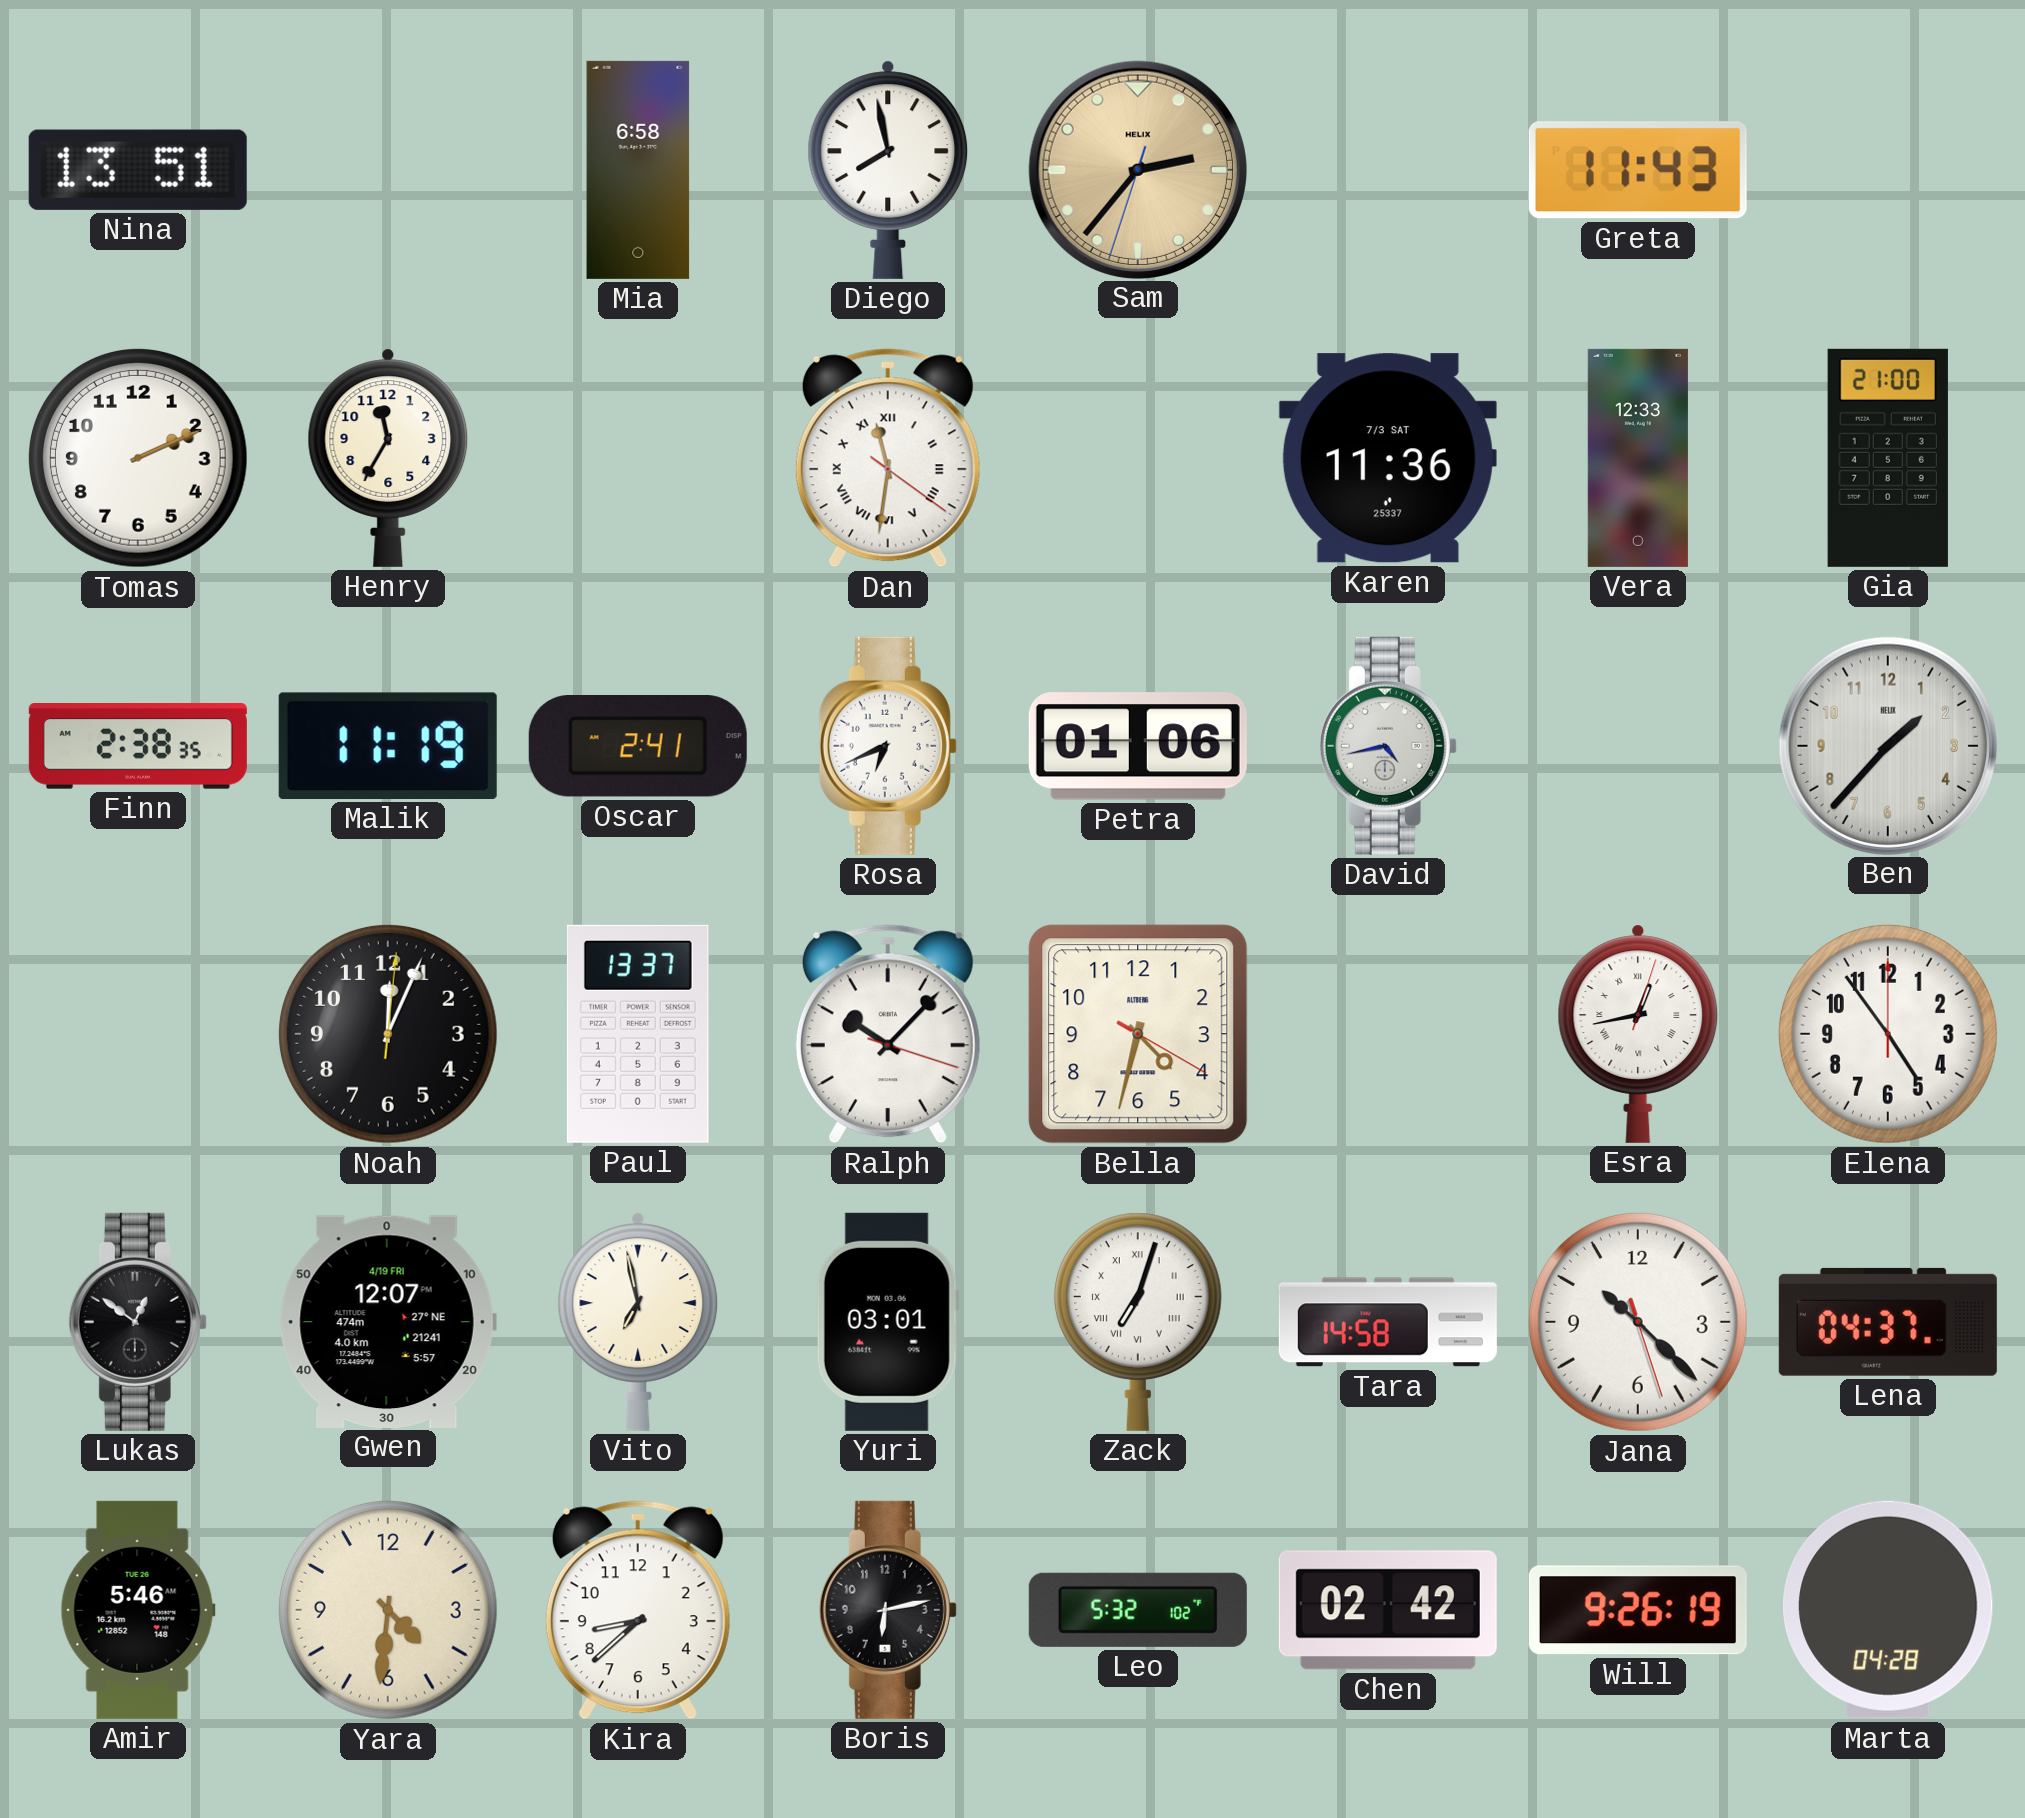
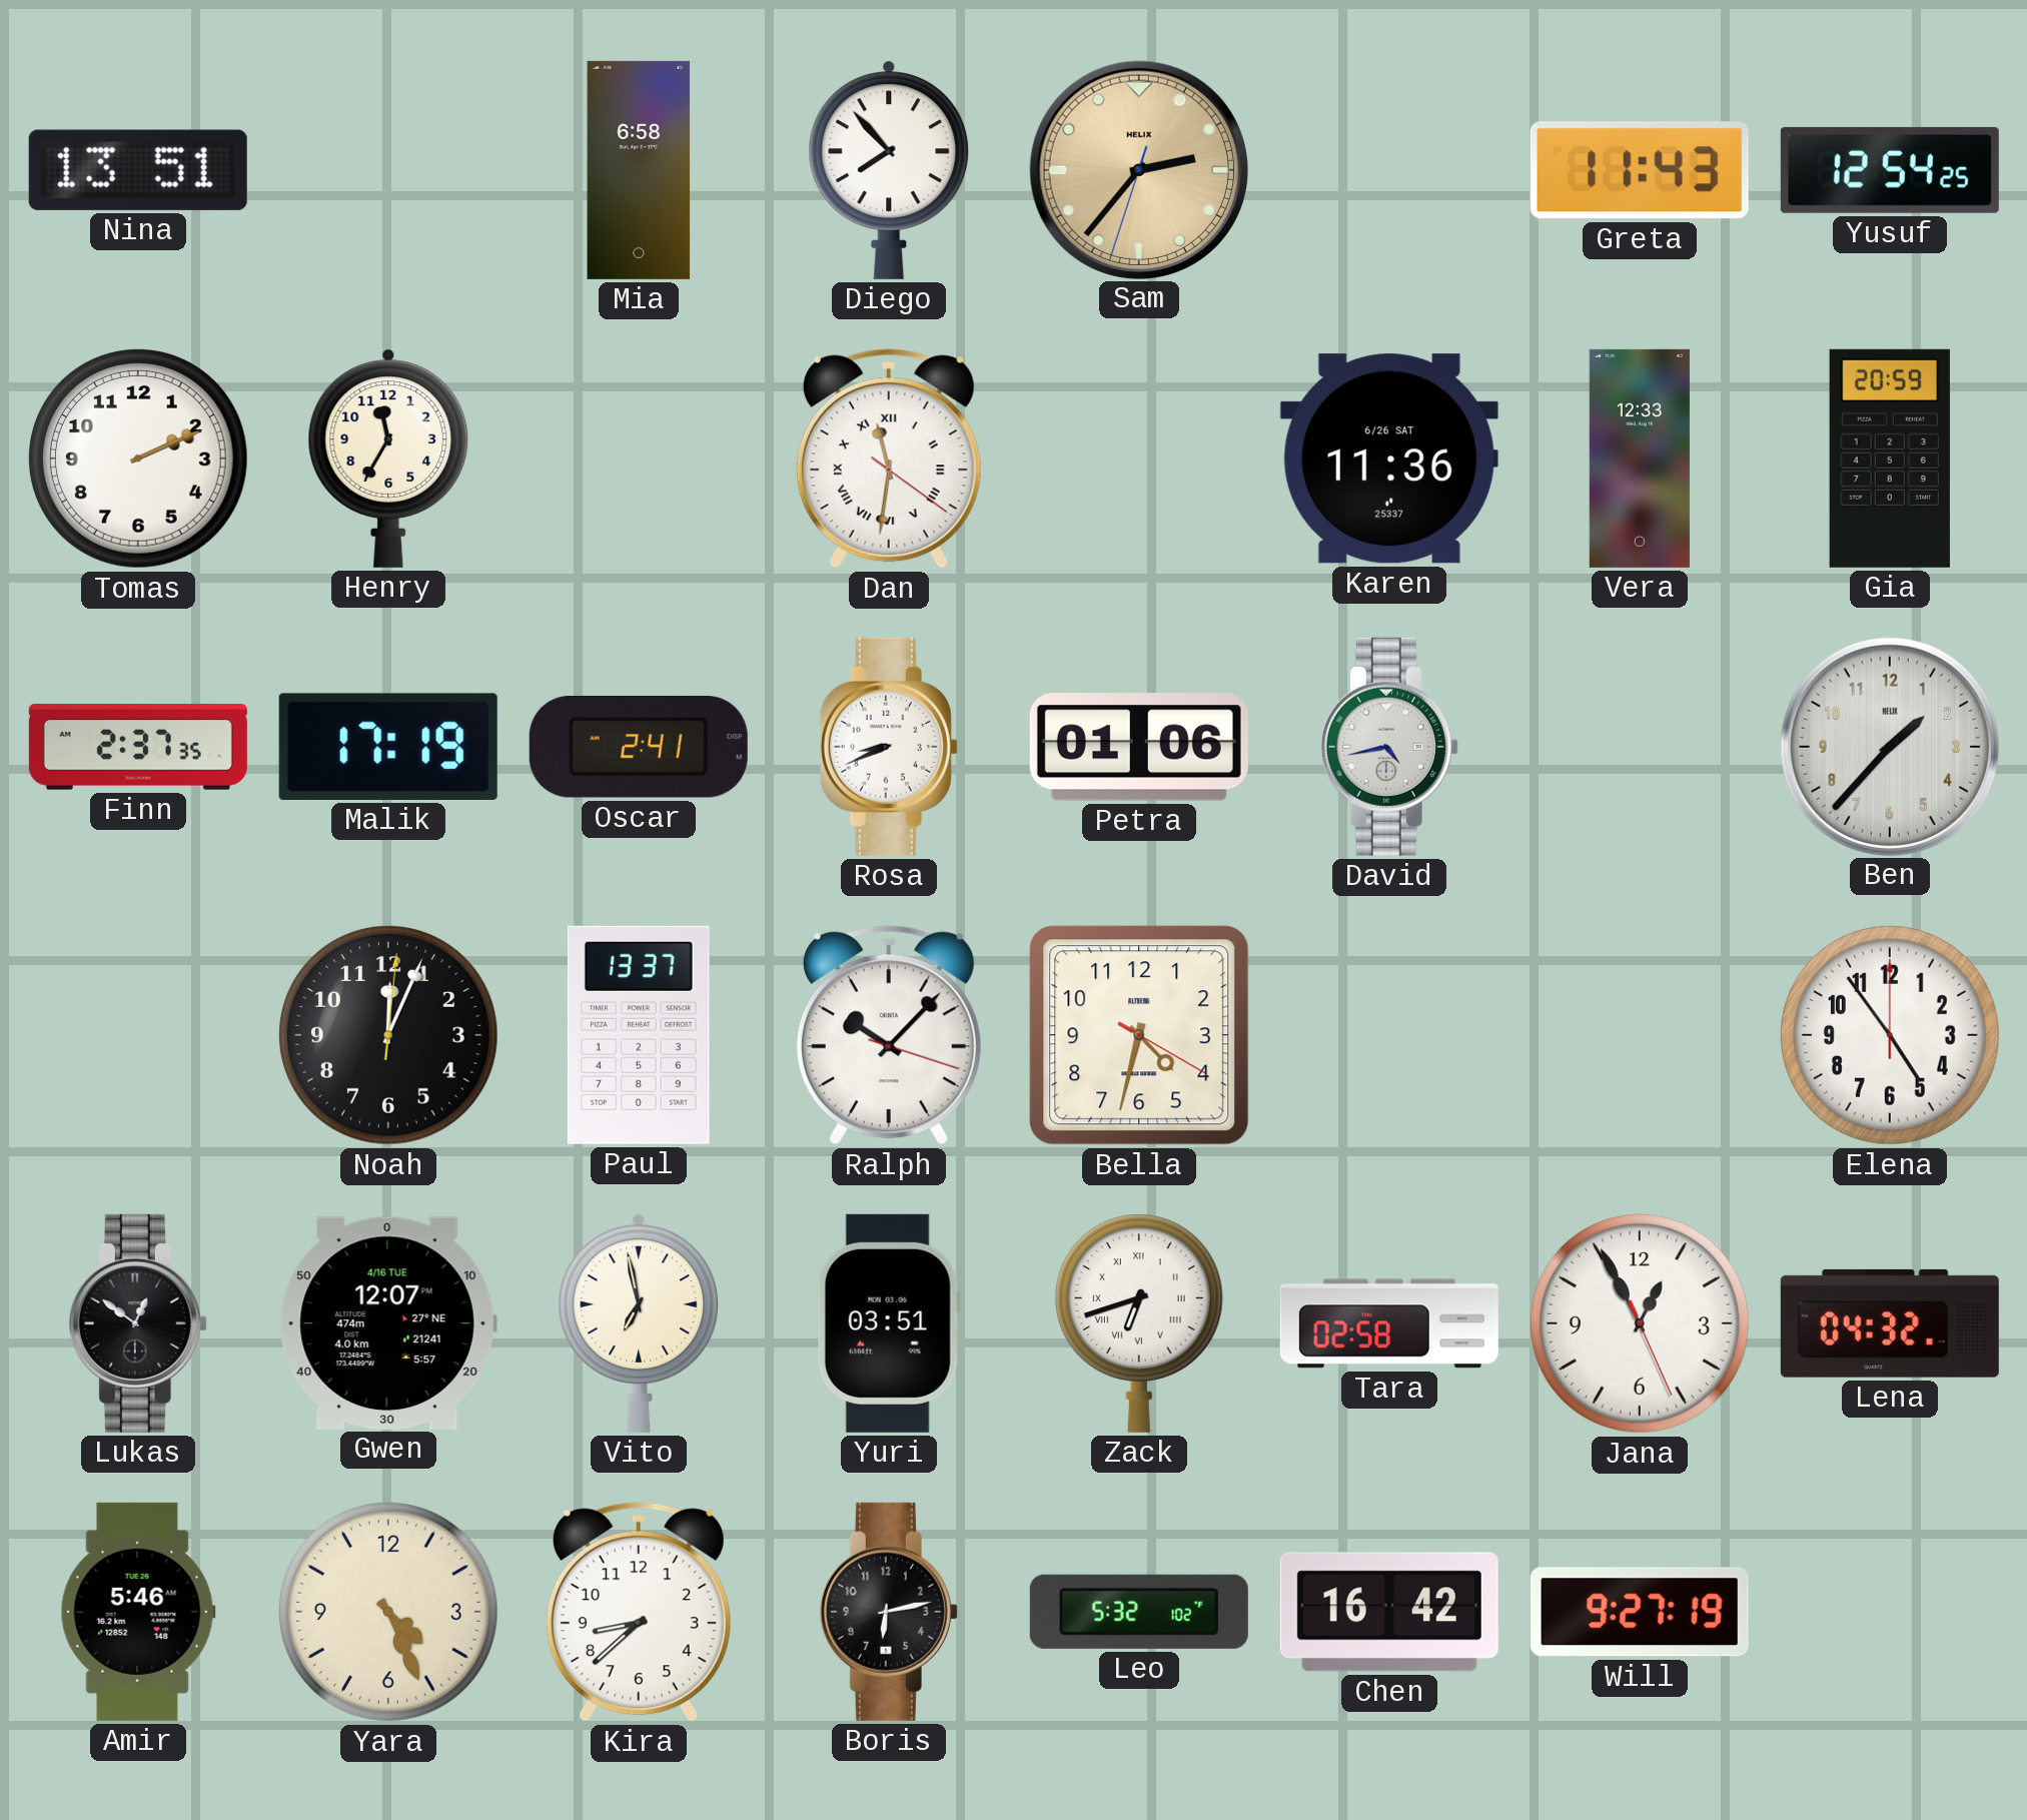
Diego: 7:58 -> 7:53 (889, 170)
Yusuf: none -> 12:54 (1890, 170)
Karen date: 7/3 SAT -> 6/26 SAT (1389, 459)
Gia: 21:00 -> 20:59 (1890, 459)
Finn: 2:38 -> 2:37 (138, 748)
Malik: 11:19 -> 17:19 (388, 747)
Rosa: 6:41 -> 8:41 (889, 747)
Esra: 12:43 -> none (1638, 1034)
Gwen date: 4/19 FRI -> 4/16 TUE (388, 1322)
Yuri: 03:01 -> 03:51 (889, 1323)
Zack: 7:03 -> 6:42 (1139, 1323)
Tara: 14:58 -> 02:58 (1389, 1323)
Jana: 10:22 -> 12:55 (1640, 1323)
Lena: 04:37 -> 04:32 (1890, 1323)
Yara: 4:31 -> 4:26 (388, 1612)
Chen: 02:42 -> 16:42 (1389, 1612)
Will: 9:26 -> 9:27 (1640, 1612)
Marta: 04:28 -> none (1888, 1610)
